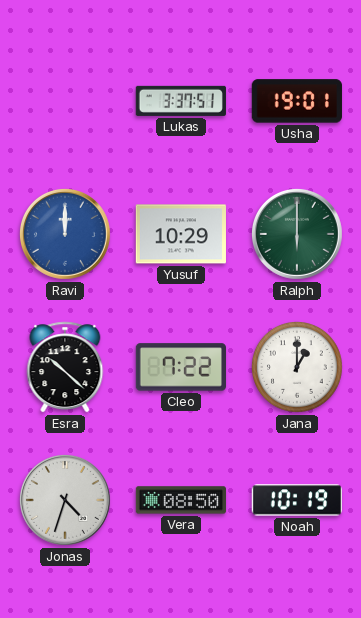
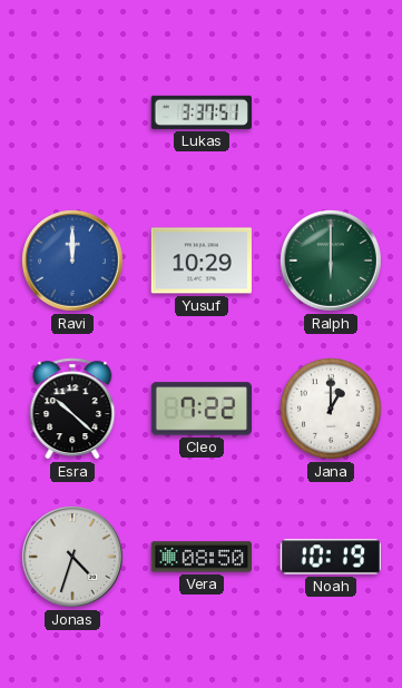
Usha: 19:01 -> none (297, 101)
